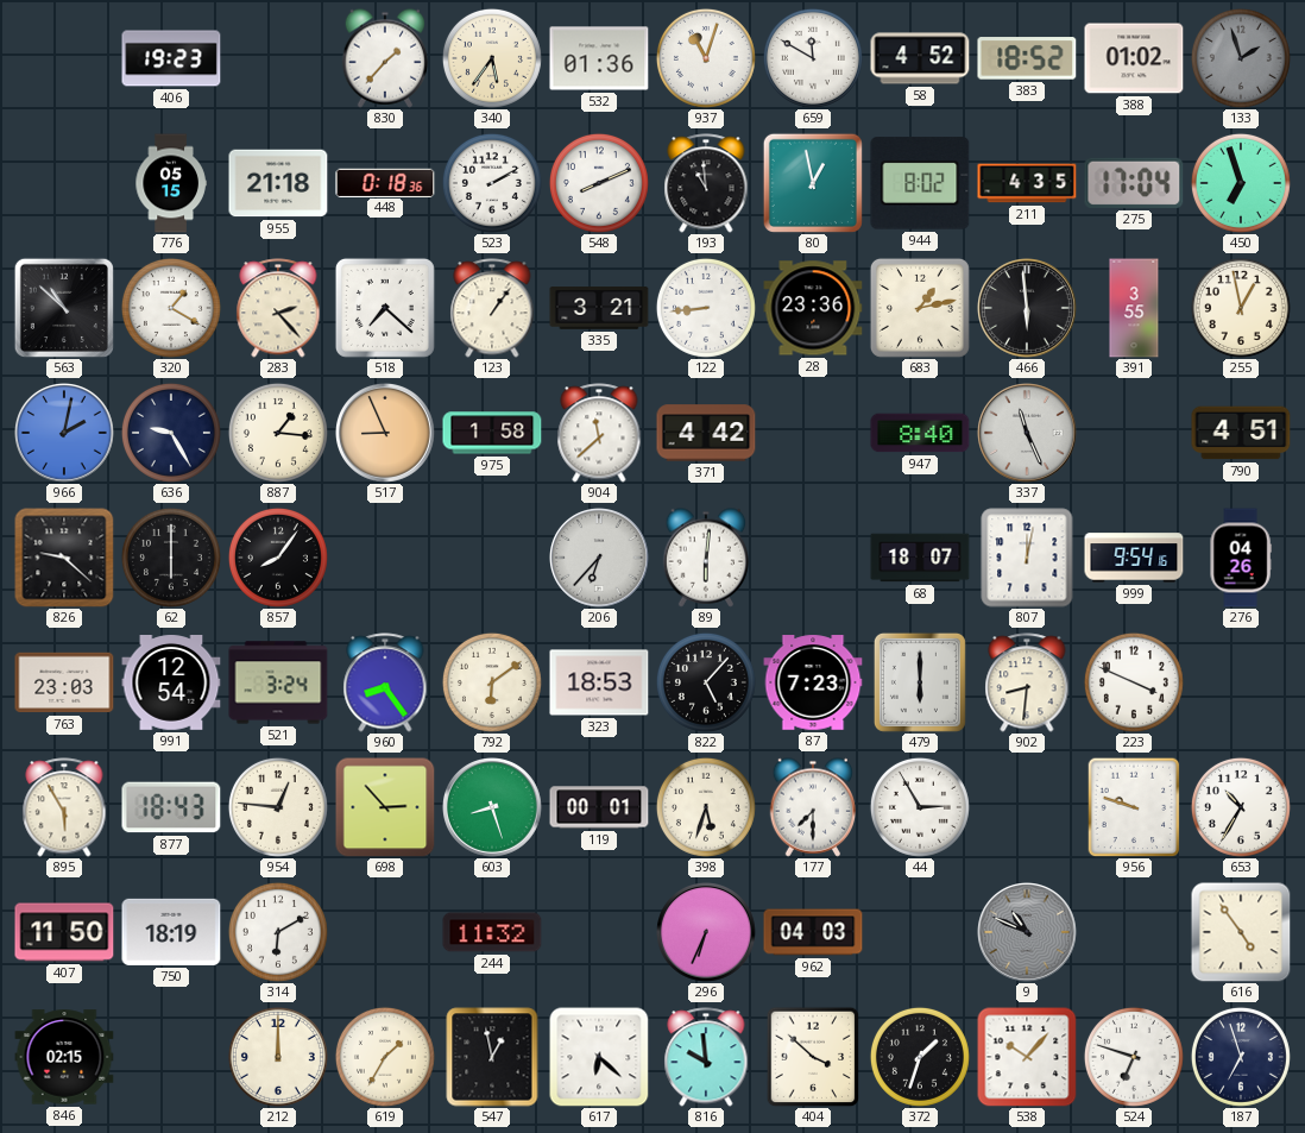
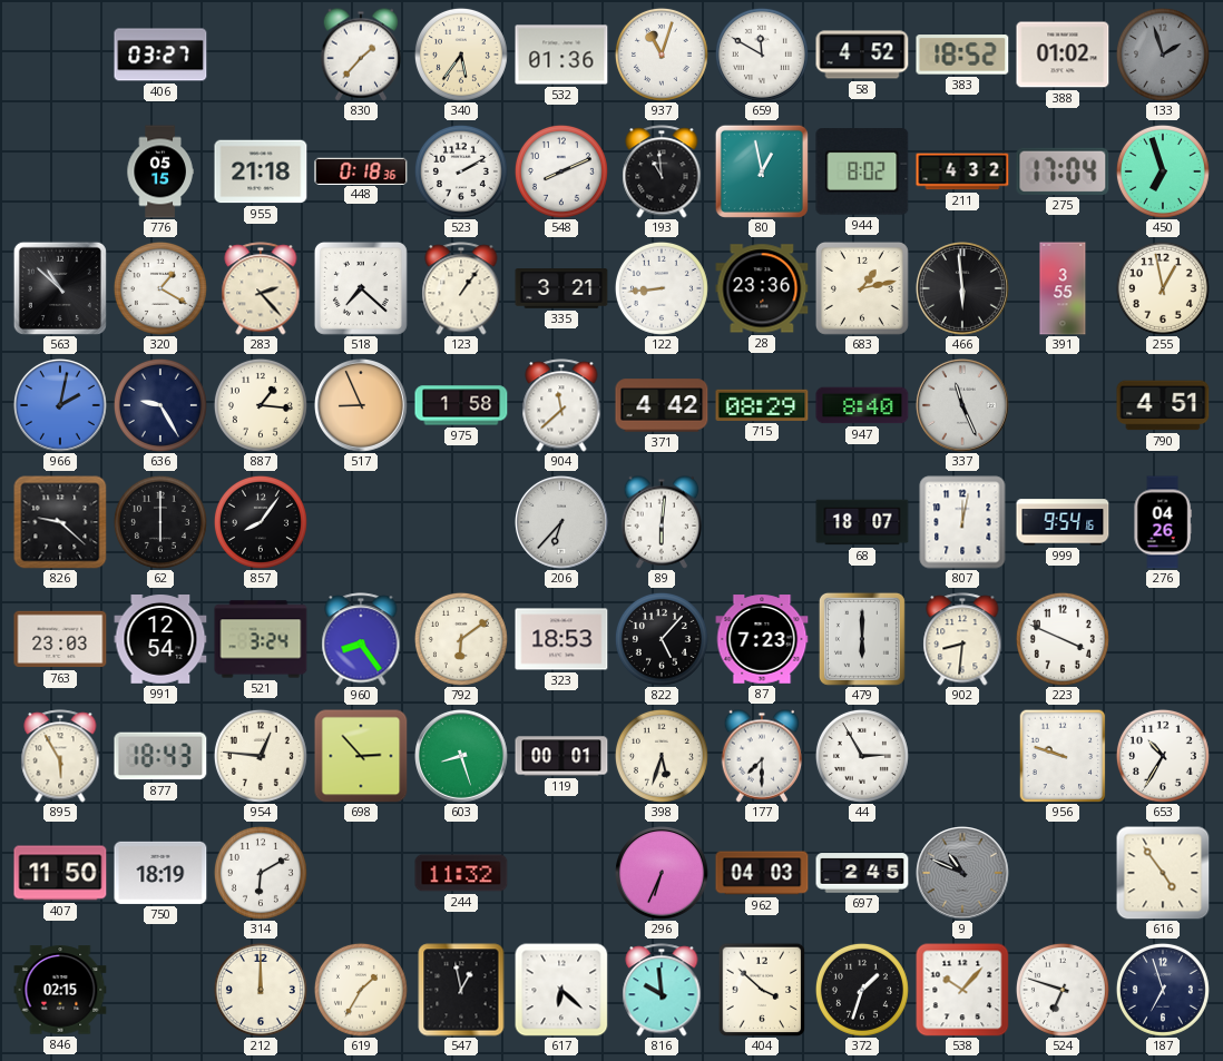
406: 19:23 -> 03:27 (160, 55)
211: 4:35 -> 4:32 (962, 171)
715: none -> 08:29 (762, 405)
697: none -> 2:45 (862, 873)
